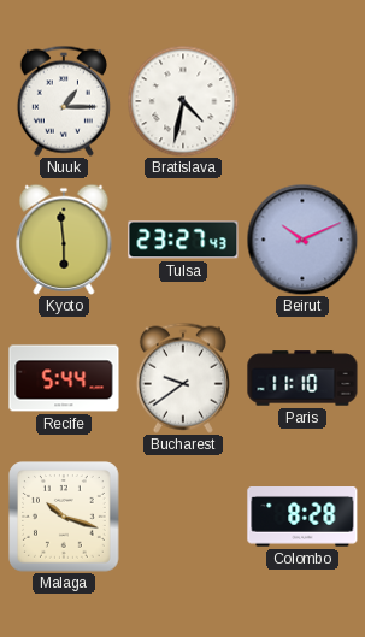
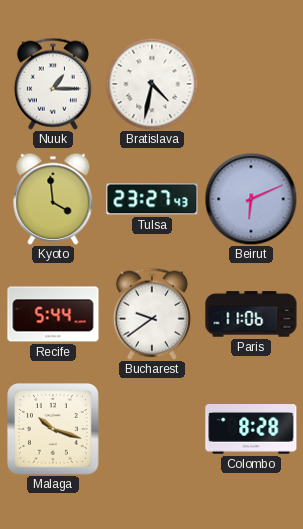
Kyoto: 5:59 -> 3:59 (53, 199)
Beirut: 10:11 -> 6:11 (251, 199)
Paris: 11:10 -> 11:06 (251, 314)
